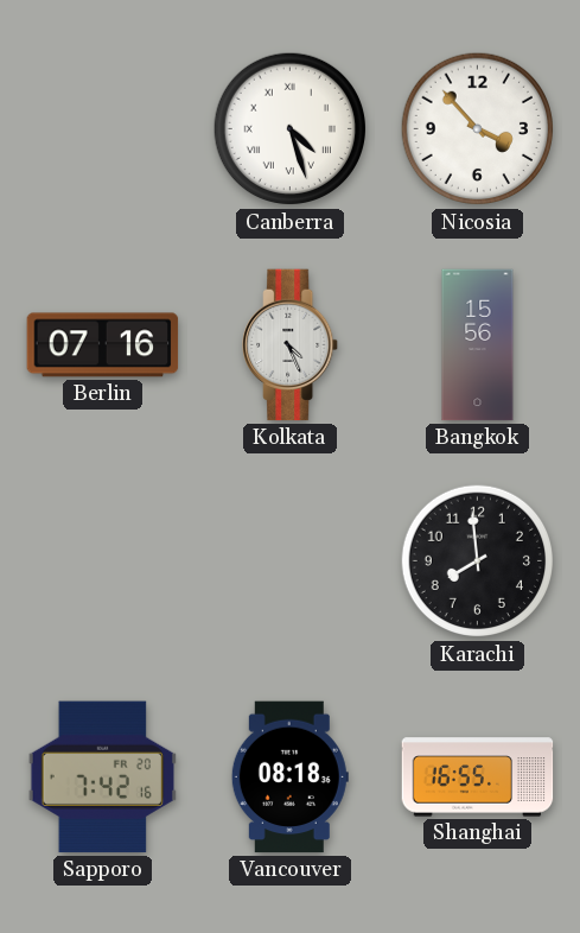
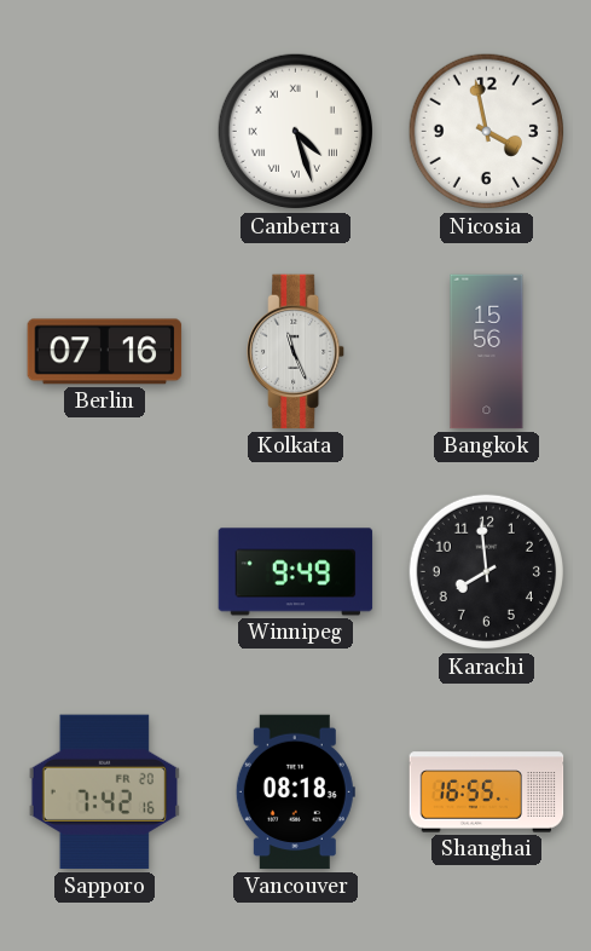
Nicosia: 3:53 -> 3:58 (487, 132)
Kolkata: 4:26 -> 11:26 (296, 352)
Winnipeg: none -> 9:49 (296, 572)
